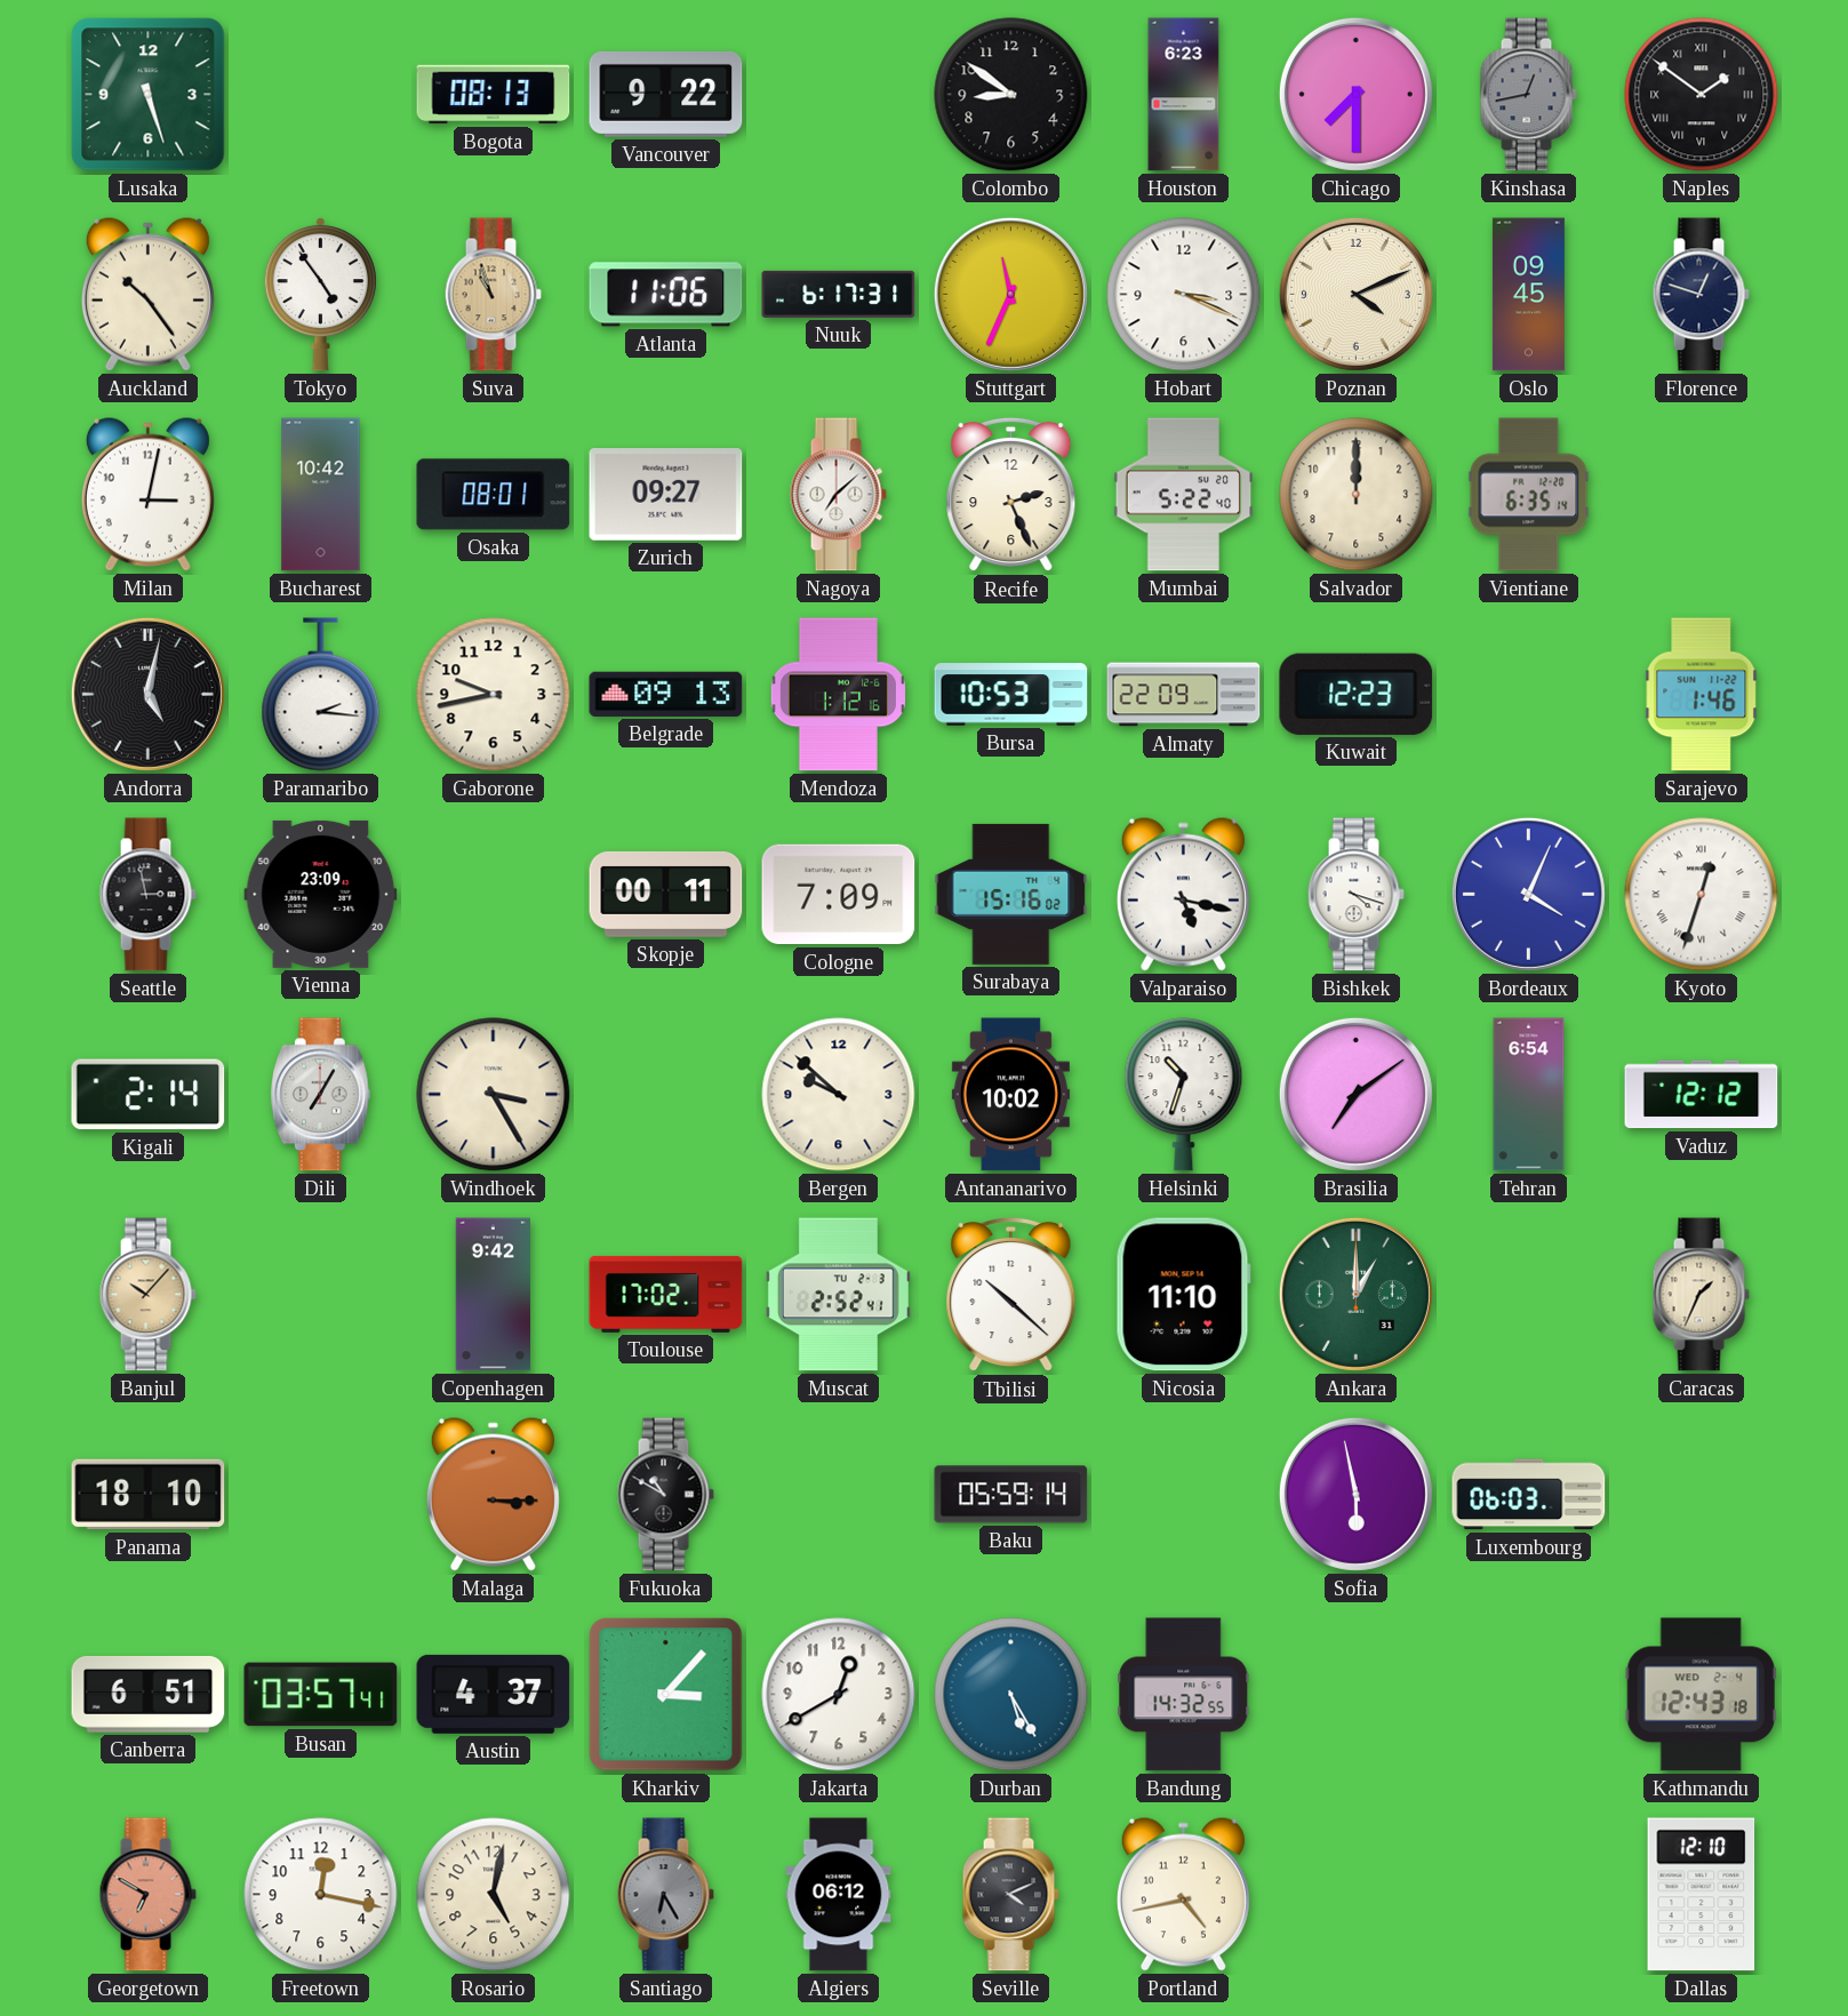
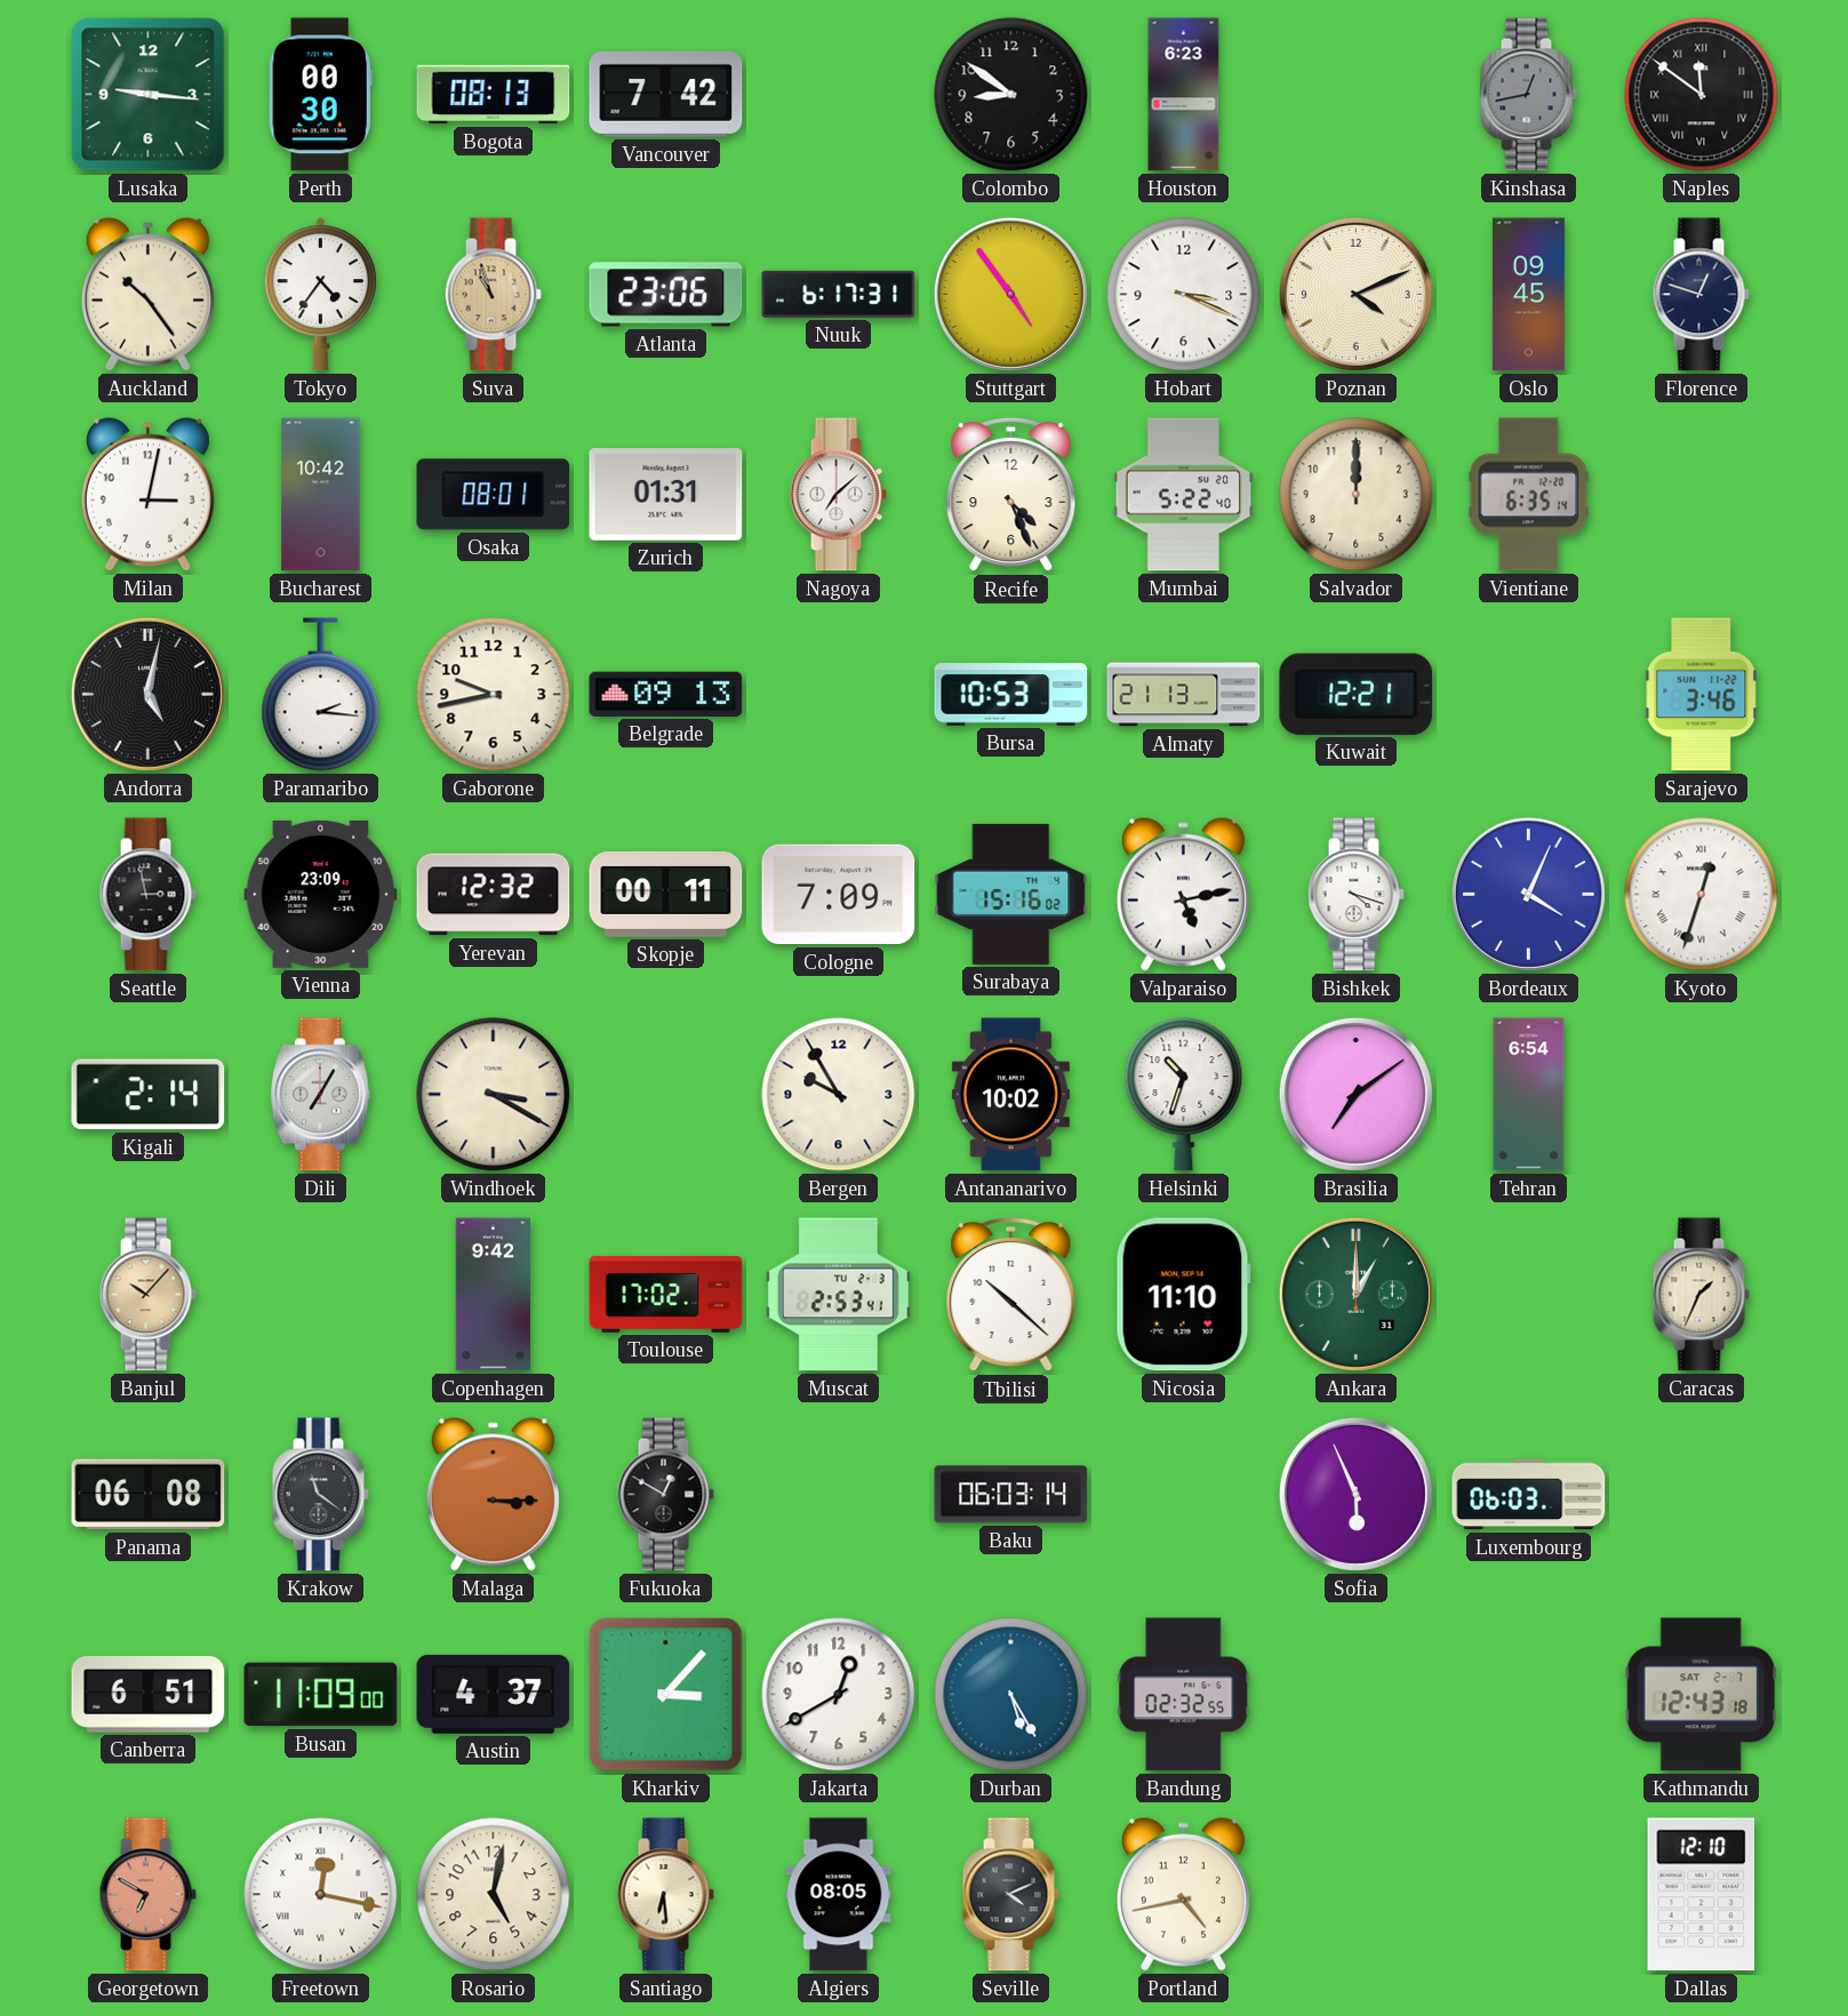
Lusaka: 5:27 -> 9:16 (149, 95)
Perth: none -> 00:30 (320, 95)
Vancouver: 9:22 -> 7:42 (666, 94)
Chicago: 7:30 -> none (1355, 94)
Naples: 1:51 -> 11:51 (1702, 95)
Tokyo: 4:54 -> 4:36 (320, 294)
Atlanta: 11:06 -> 23:06 (666, 295)
Stuttgart: 11:34 -> 4:54 (1010, 294)
Zurich: 09:27 -> 01:31 (666, 495)
Recife: 2:26 -> 4:26 (1011, 495)
Mendoza: 1:12 -> none (838, 695)
Almaty: 22:09 -> 21:13 (1184, 695)
Kuwait: 12:23 -> 12:21 (1357, 694)
Sarajevo: 1:46 -> 3:46 (1702, 695)
Yerevan: none -> 12:32 (494, 895)
Valparaiso: 5:17 -> 5:13 (1183, 894)
Windhoek: 3:25 -> 3:20 (494, 1095)
Bergen: 9:52 -> 9:55 (839, 1095)
Vaduz: 12:12 -> none (1702, 1095)
Muscat: 2:52 -> 2:53 (838, 1295)
Panama: 18:10 -> 06:08 (149, 1495)
Krakow: none -> 11:21 (320, 1495)
Fukuoka: 10:50 -> 12:50 (665, 1495)
Baku: 05:59 -> 06:03 (1011, 1495)
Sofia: 5:58 -> 5:56 (1355, 1494)
Busan: 03:57 -> 11:09 (321, 1695)
Bandung: 14:32 -> 02:32 (1184, 1695)
Kathmandu date: WED 2-4 -> SAT 2-7 (1701, 1695)
Freetown numerals: Arabic -> Roman (321, 1895)
Santiago: 6:25 -> 6:29 (665, 1895)
Santiago dial: grey -> cream (665, 1895)
Algiers: 06:12 -> 08:05 (839, 1895)
